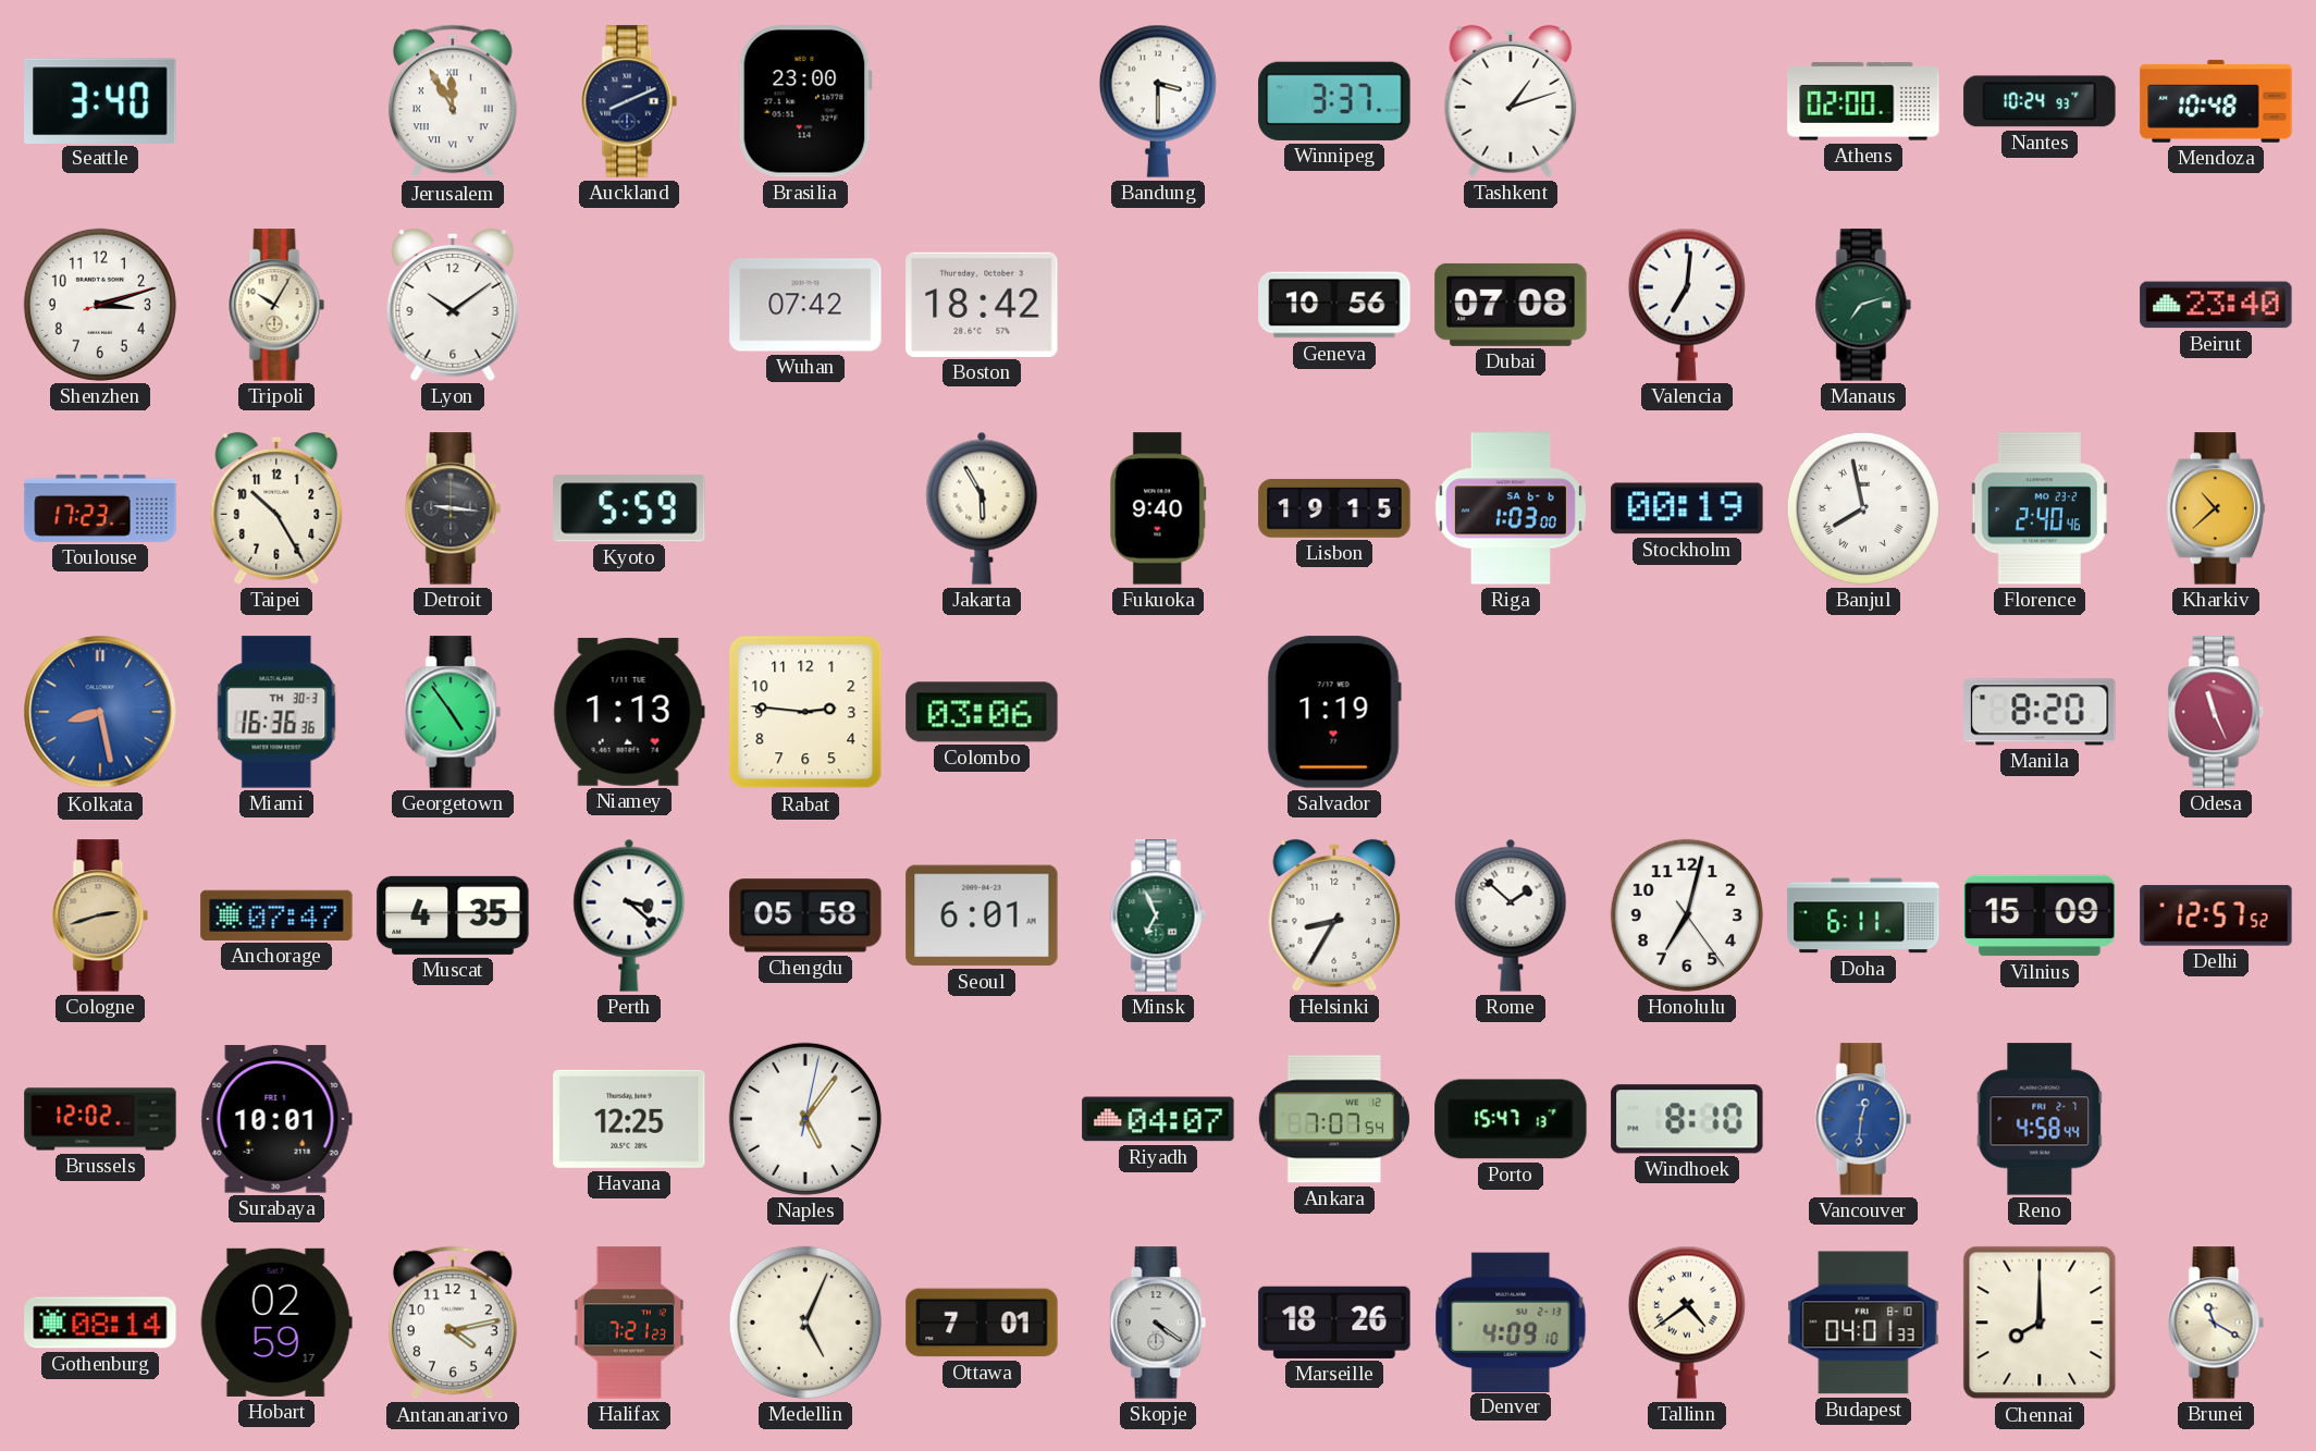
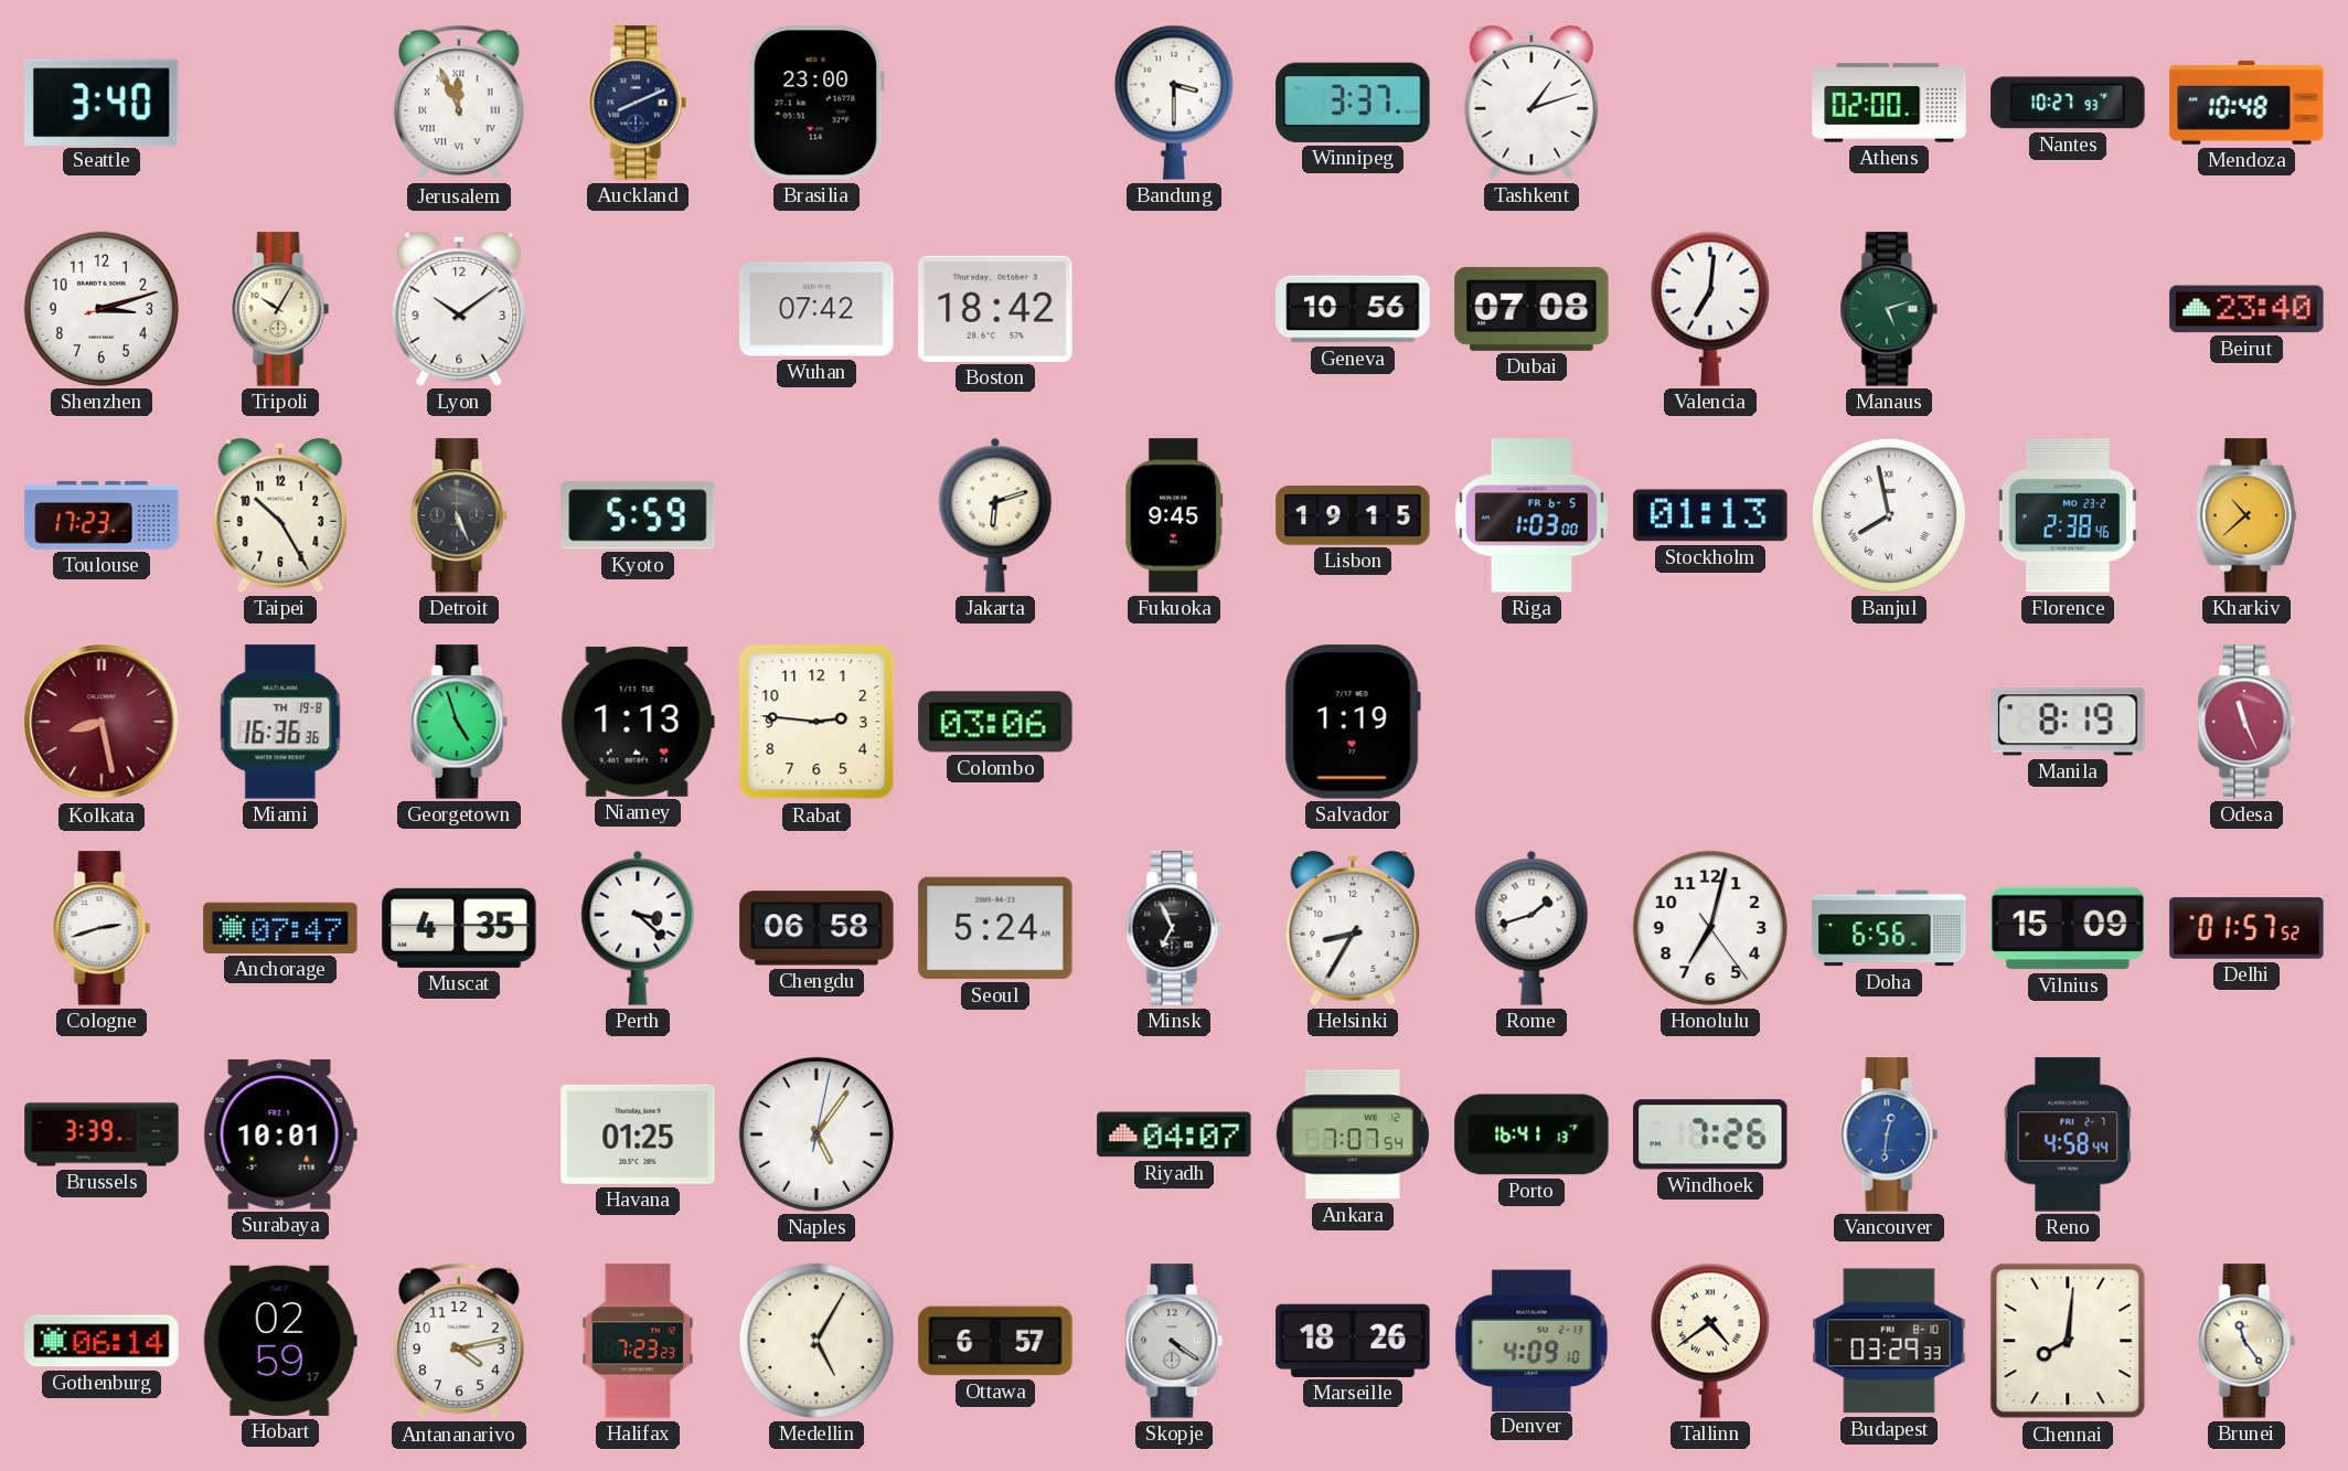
Jerusalem: 11:55 -> 11:56 (459, 103)
Nantes: 10:24 -> 10:27 (2068, 103)
Manaus: 7:12 -> 5:12 (1889, 309)
Detroit: 9:16 -> 5:26 (459, 515)
Jakarta: 5:55 -> 6:12 (995, 515)
Fukuoka: 9:40 -> 9:45 (1174, 515)
Riga date: SA 6-6 -> FR 6-5 (1531, 515)
Stockholm: 00:19 -> 01:13 (1710, 515)
Florence: 2:40 -> 2:38 (2068, 515)
Kolkata dial: blue -> burgundy (102, 722)
Miami date: TH 30-3 -> TH 19-8 (280, 722)
Georgetown: 4:54 -> 4:57 (459, 722)
Manila: 8:20 -> 8:19 (2068, 722)
Cologne dial: champagne -> white (102, 928)
Chengdu: 05:58 -> 06:58 (817, 928)
Seoul: 6:01 -> 5:24 (995, 928)
Minsk dial: green -> black (1174, 928)
Rome: 1:52 -> 1:42 (1531, 928)
Doha: 6:11 -> 6:56 (1889, 928)
Delhi: 12:57 -> 01:57 (2246, 928)
Brussels: 12:02 -> 3:39 (102, 1134)
Havana: 12:25 -> 01:25 (638, 1134)
Porto: 15:47 -> 16:41 (1531, 1134)
Windhoek: 8:10 -> 7:26 (1710, 1134)
Gothenburg: 08:14 -> 06:14 (102, 1341)
Halifax: 7:21 -> 7:23 (638, 1341)
Medellin: 5:04 -> 5:05 (817, 1341)
Ottawa: 7:01 -> 6:57 (995, 1341)
Budapest: 04:01 -> 03:29 (1889, 1341)
Chennai: 8:00 -> 8:01 (2068, 1341)
Brunei: 11:20 -> 11:24 (2246, 1341)
